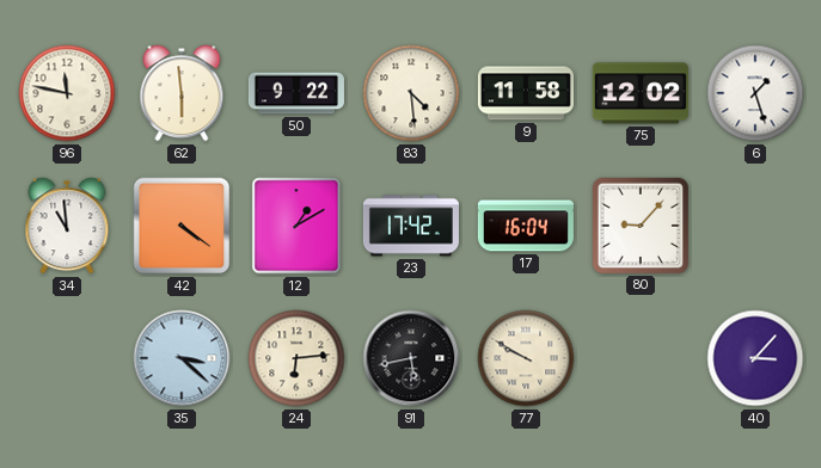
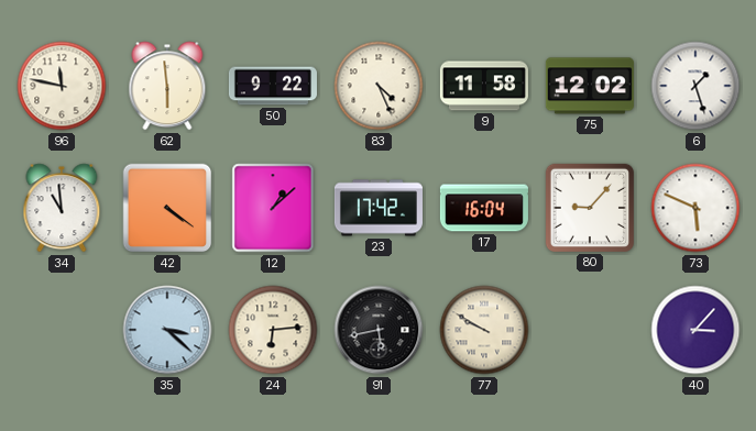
83: 4:29 -> 4:26 (379, 86)
12: 1:10 -> 1:08 (273, 208)
73: none -> 5:49 (695, 208)
